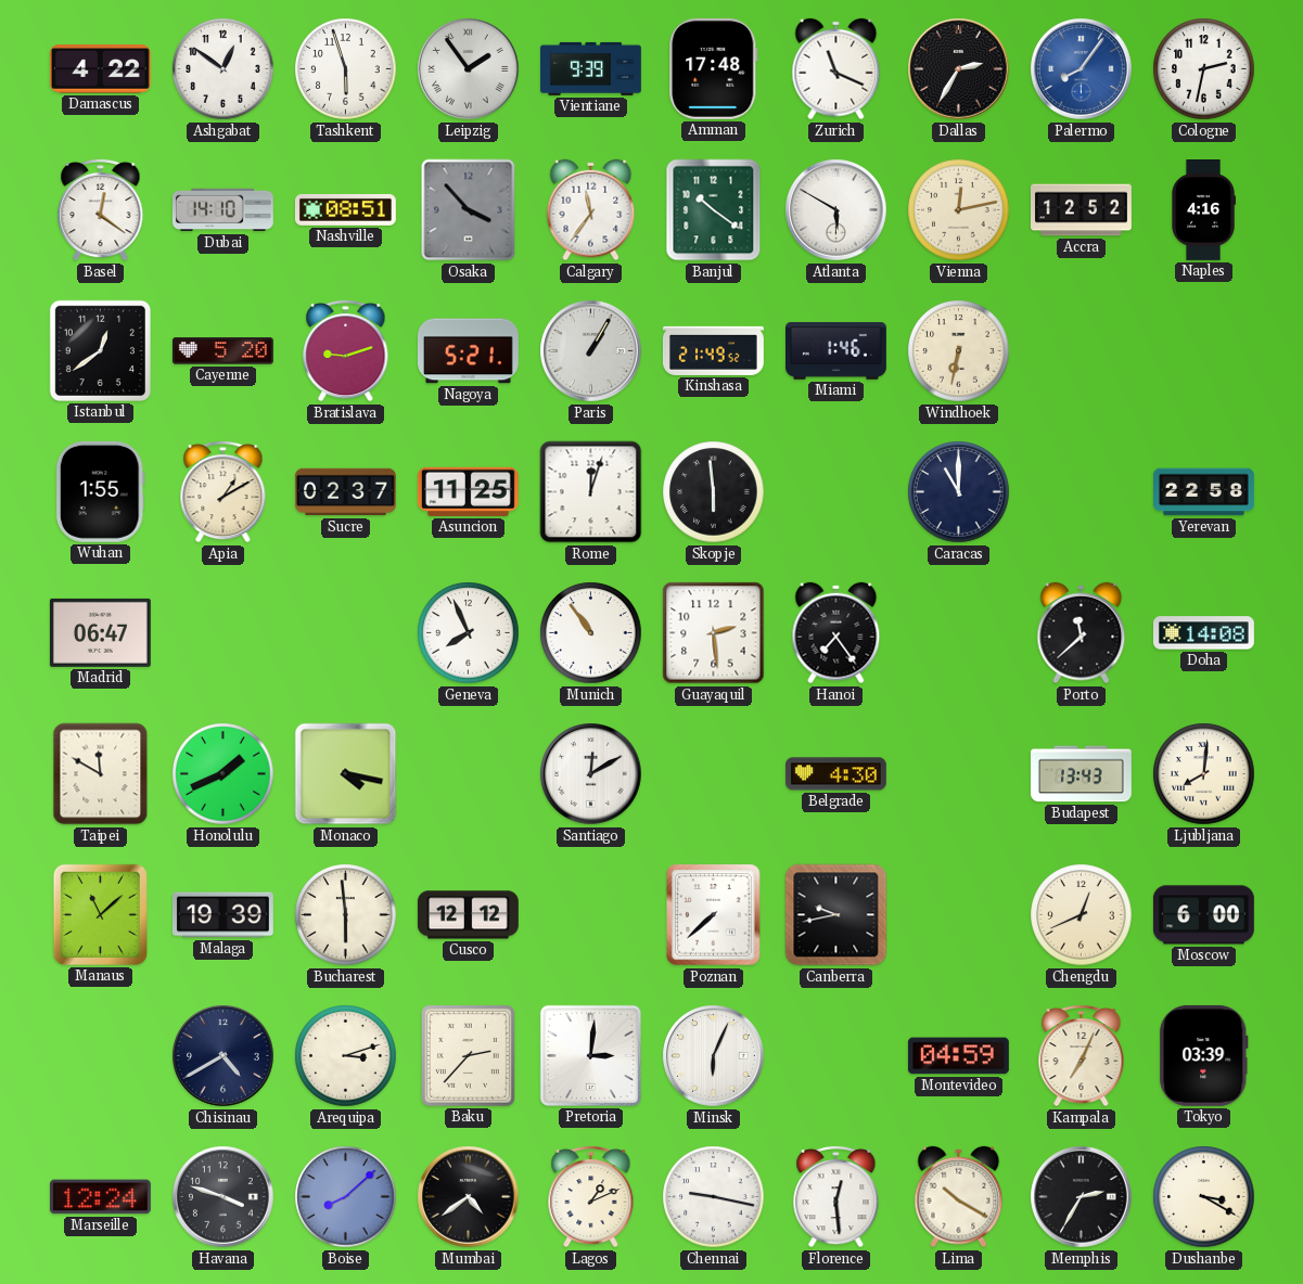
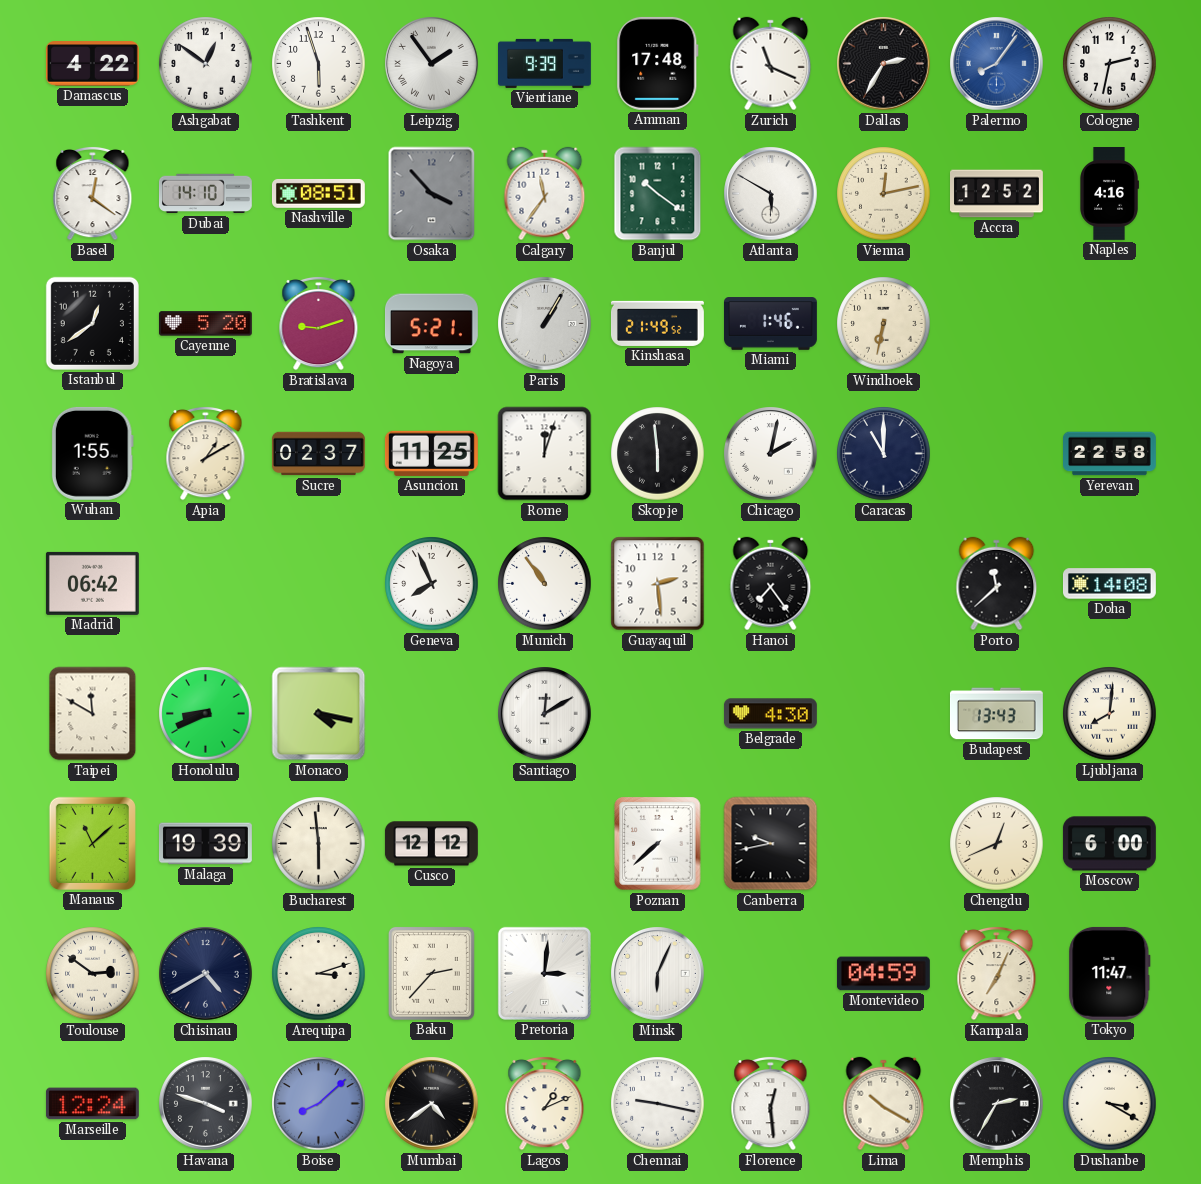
Chicago: none -> 2:02 (771, 454)
Madrid: 06:47 -> 06:42 (92, 583)
Honolulu: 1:41 -> 8:41 (206, 714)
Toulouse: none -> 2:51 (93, 974)
Tokyo: 03:39 -> 11:47 (1110, 973)
